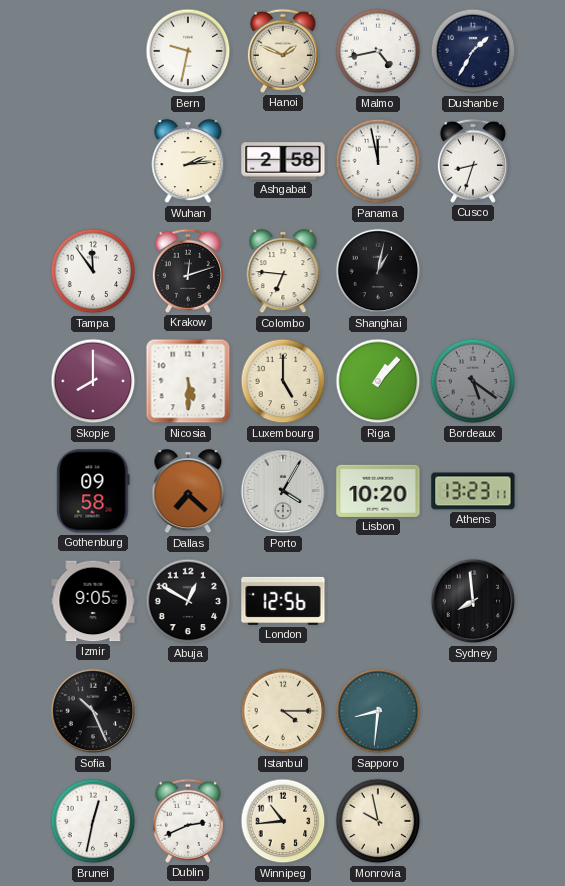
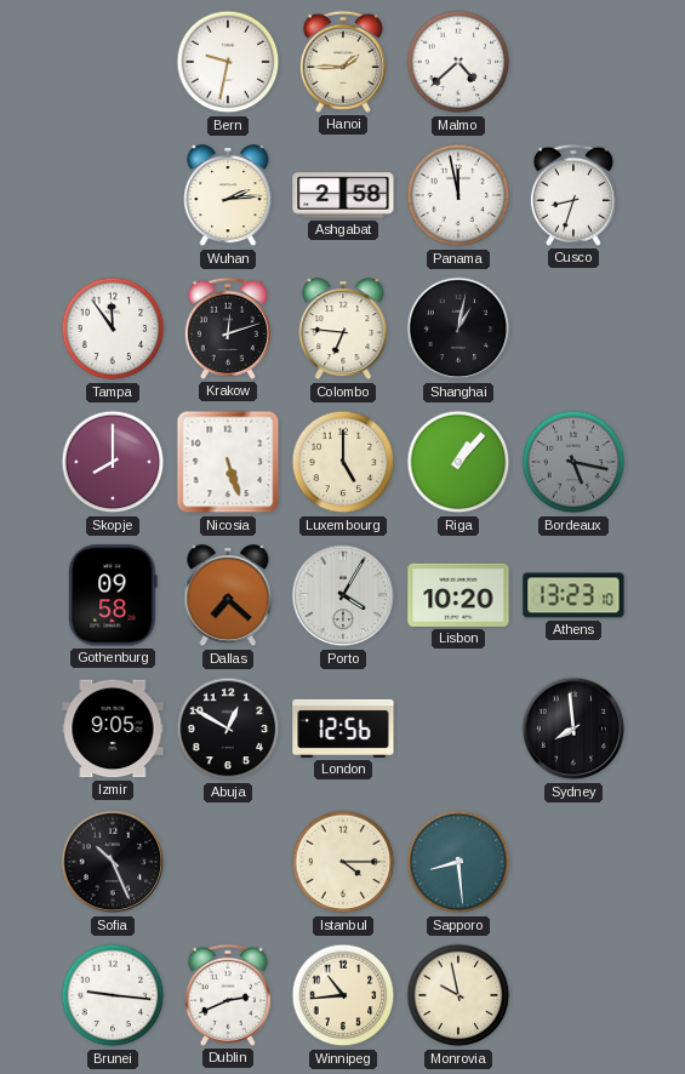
Hanoi: 1:49 -> 1:45 (343, 62)
Malmo: 4:43 -> 4:38 (458, 62)
Dushanbe: 1:35 -> none (473, 51)
Nicosia: 5:30 -> 5:27 (228, 462)
Bordeaux: 5:21 -> 5:17 (573, 462)
Athens: 13:23:11 -> 13:23:10 (573, 595)
Sapporo: 8:31 -> 8:29 (458, 862)
Brunei: 12:32 -> 9:16 (113, 995)
